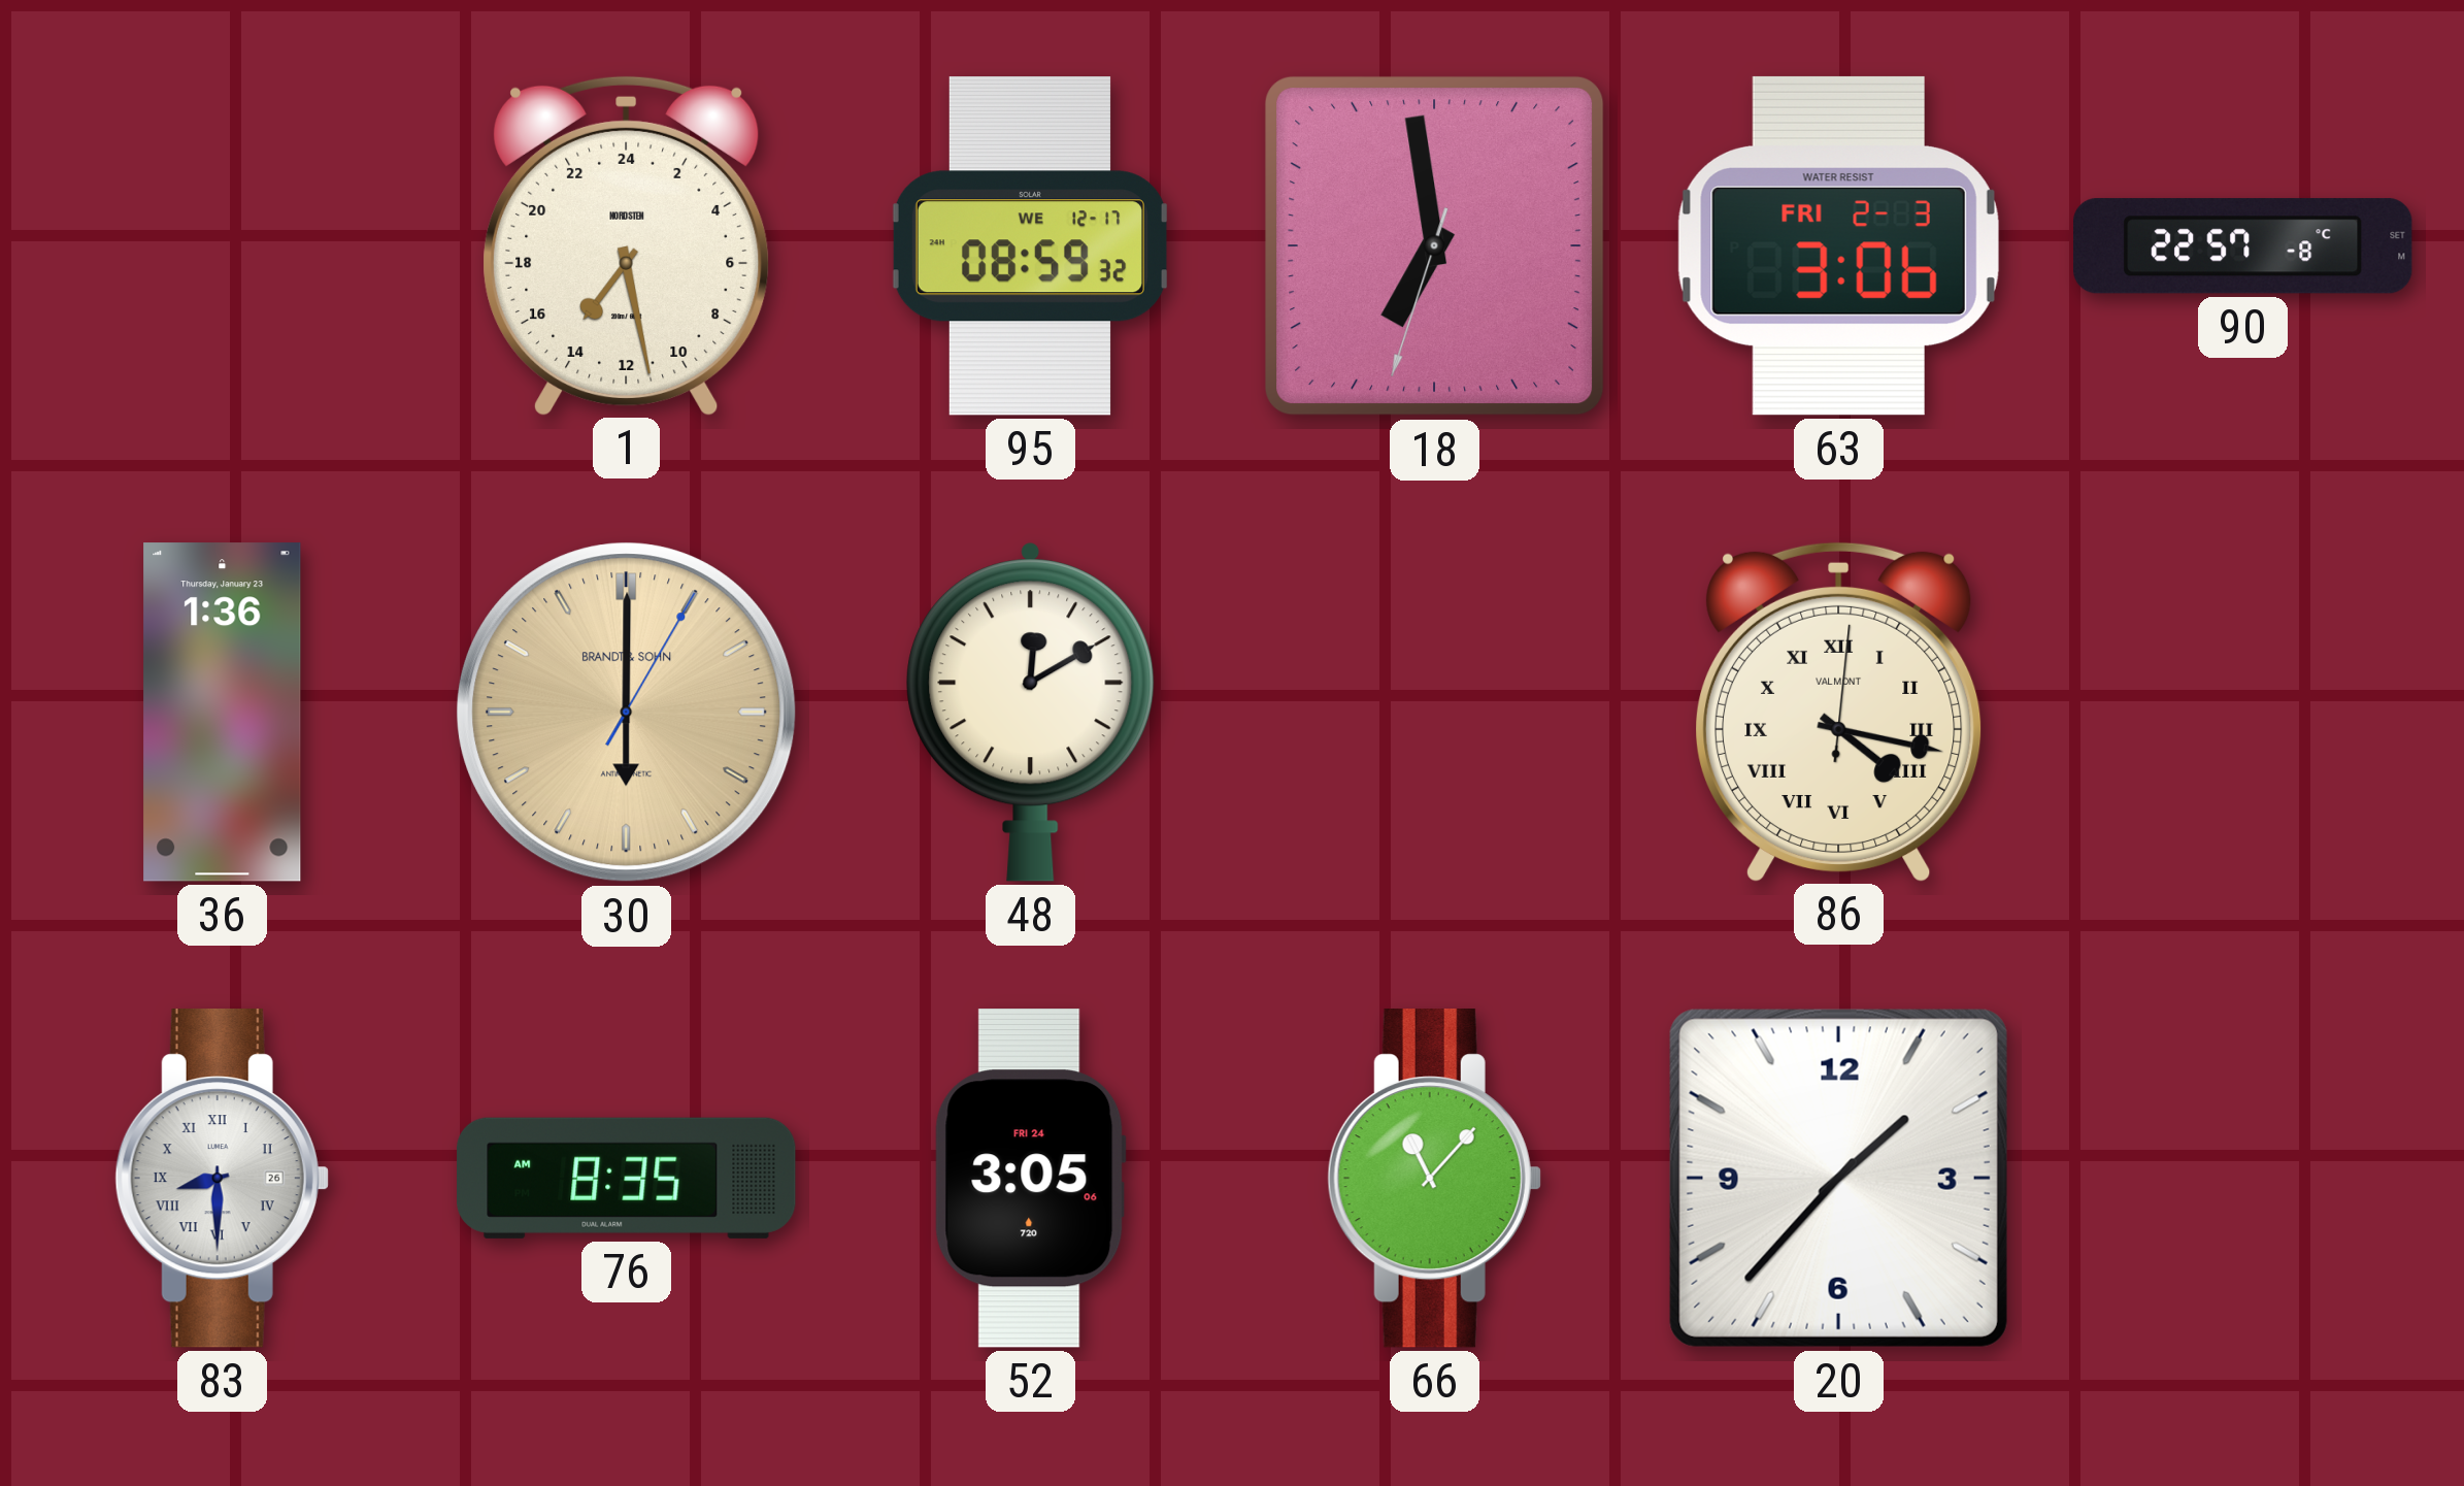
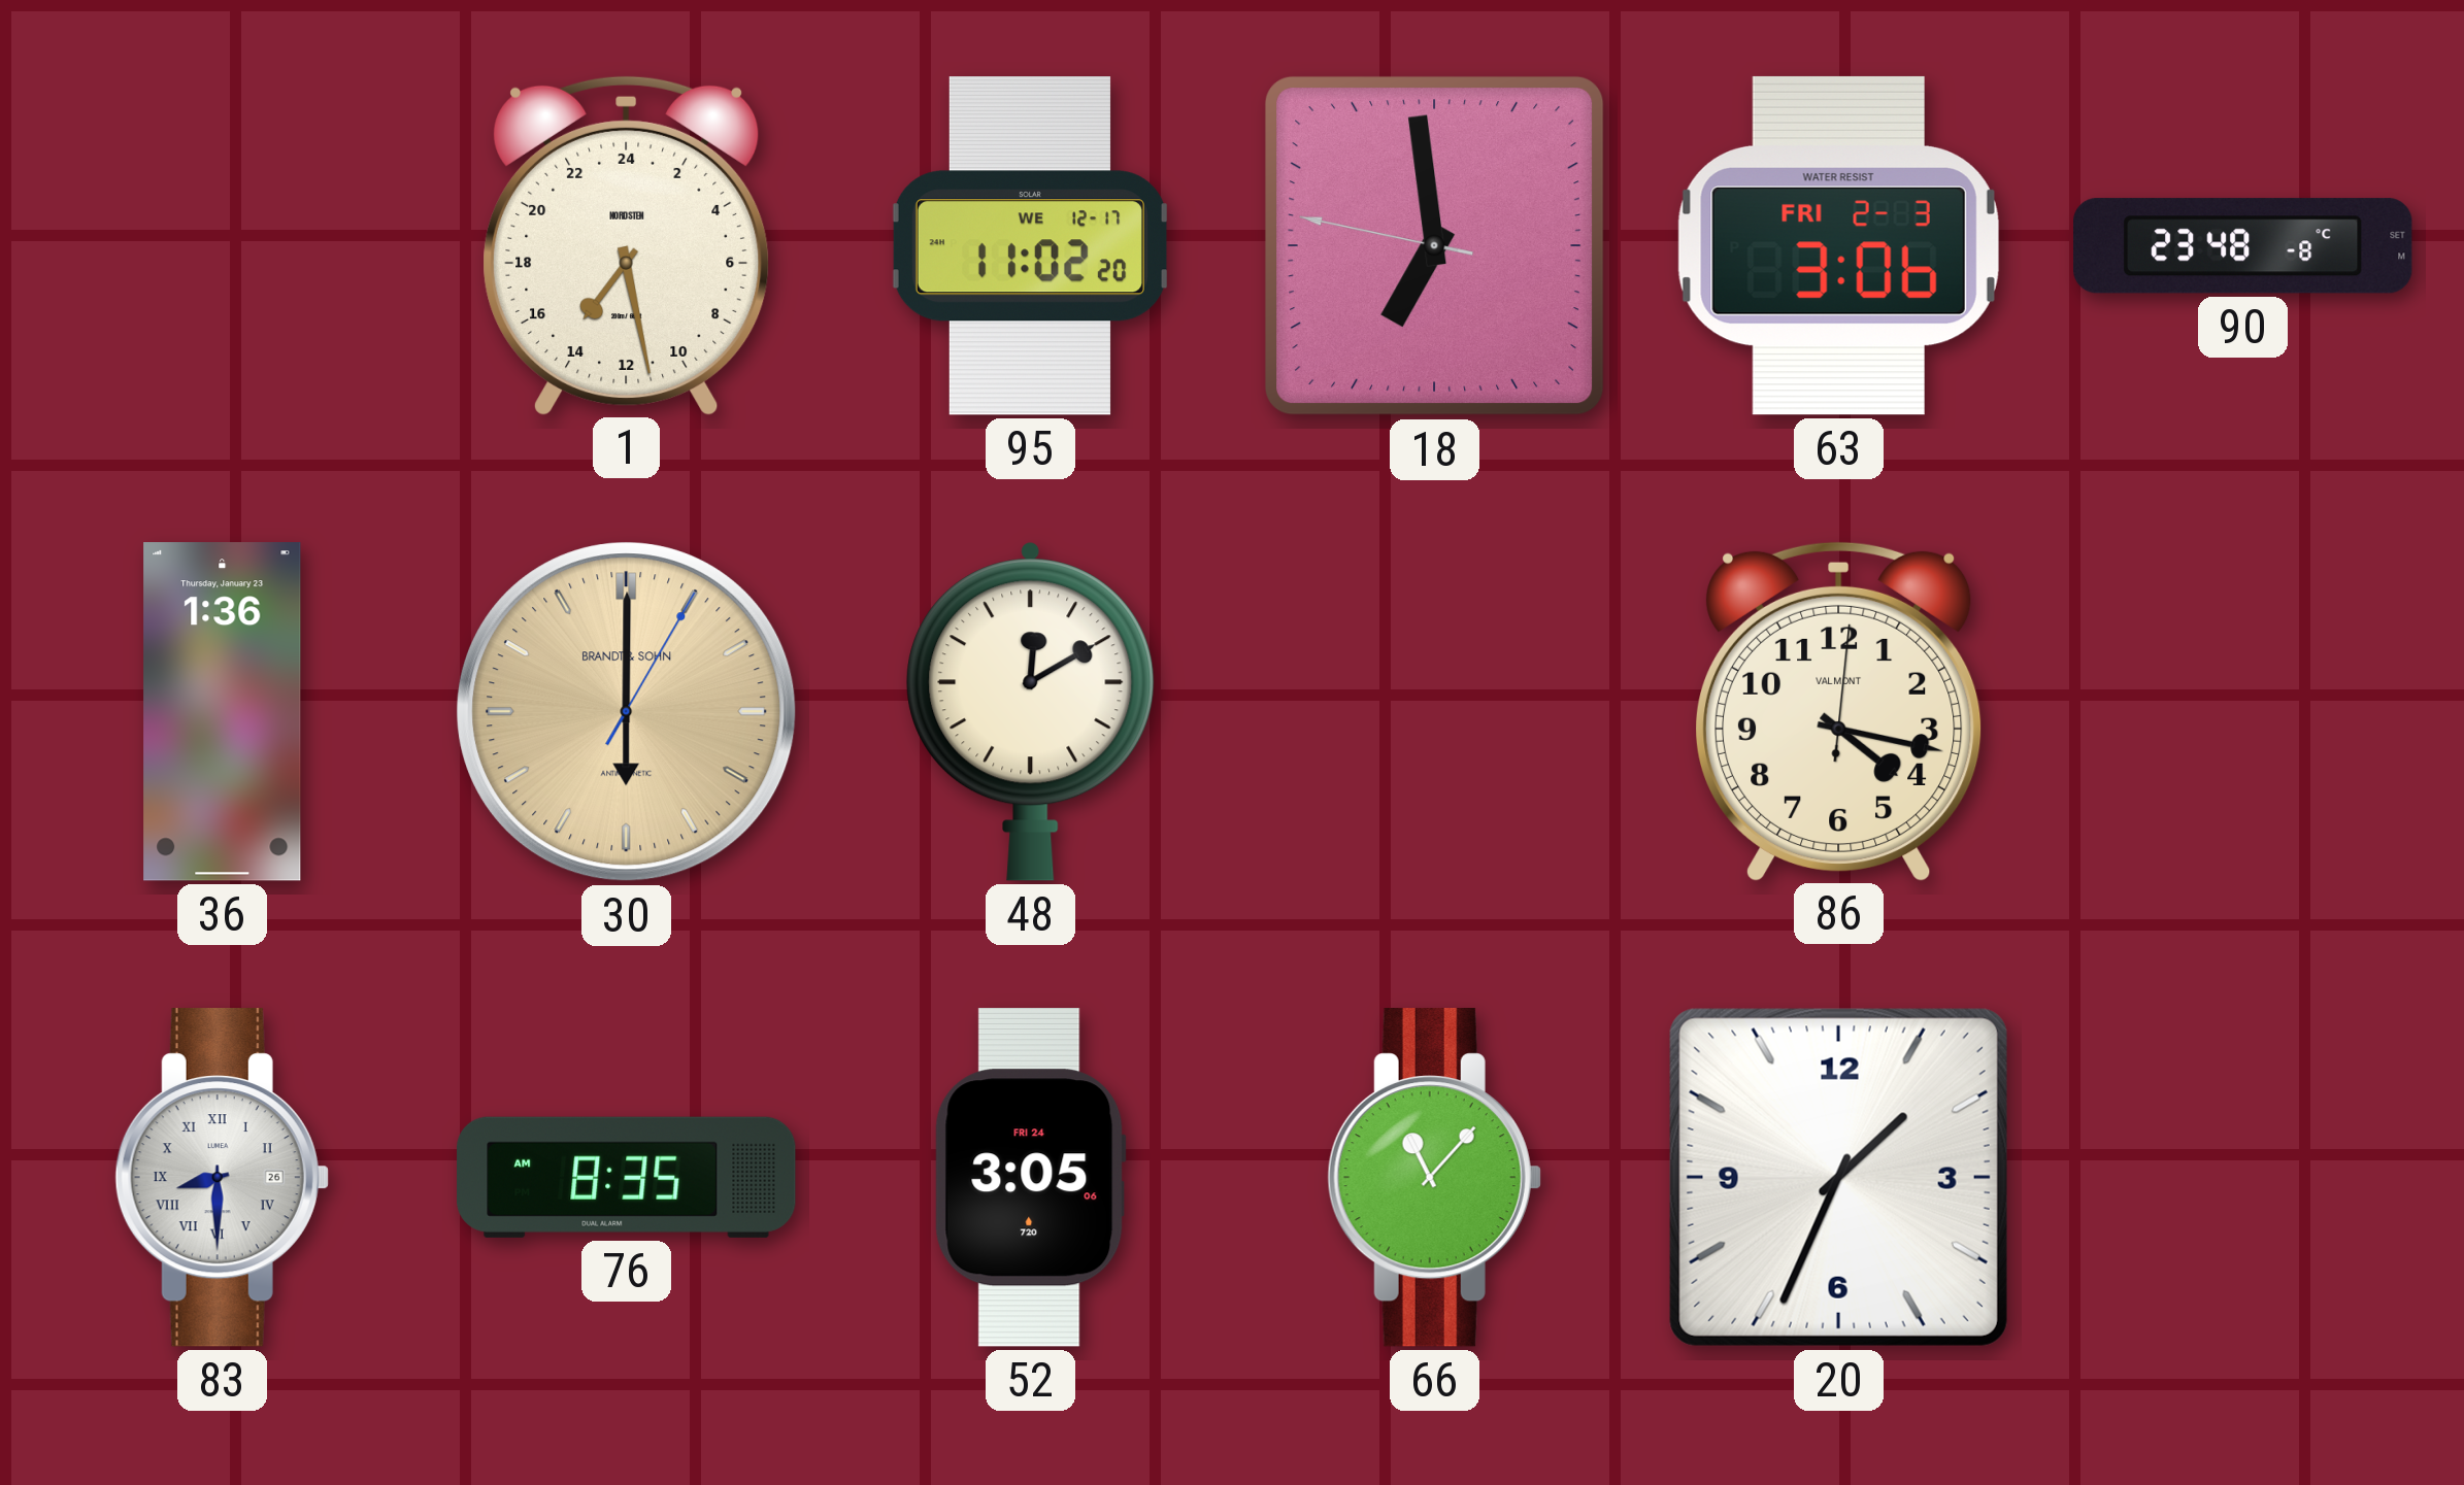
95: 08:59 -> 11:02 (1030, 246)
18: 6:58:33 -> 6:58:47 (1435, 246)
90: 22:57 -> 23:48 (2243, 246)
86 numerals: Roman -> Arabic (1839, 711)
20: 1:37 -> 1:34 (1838, 1177)
